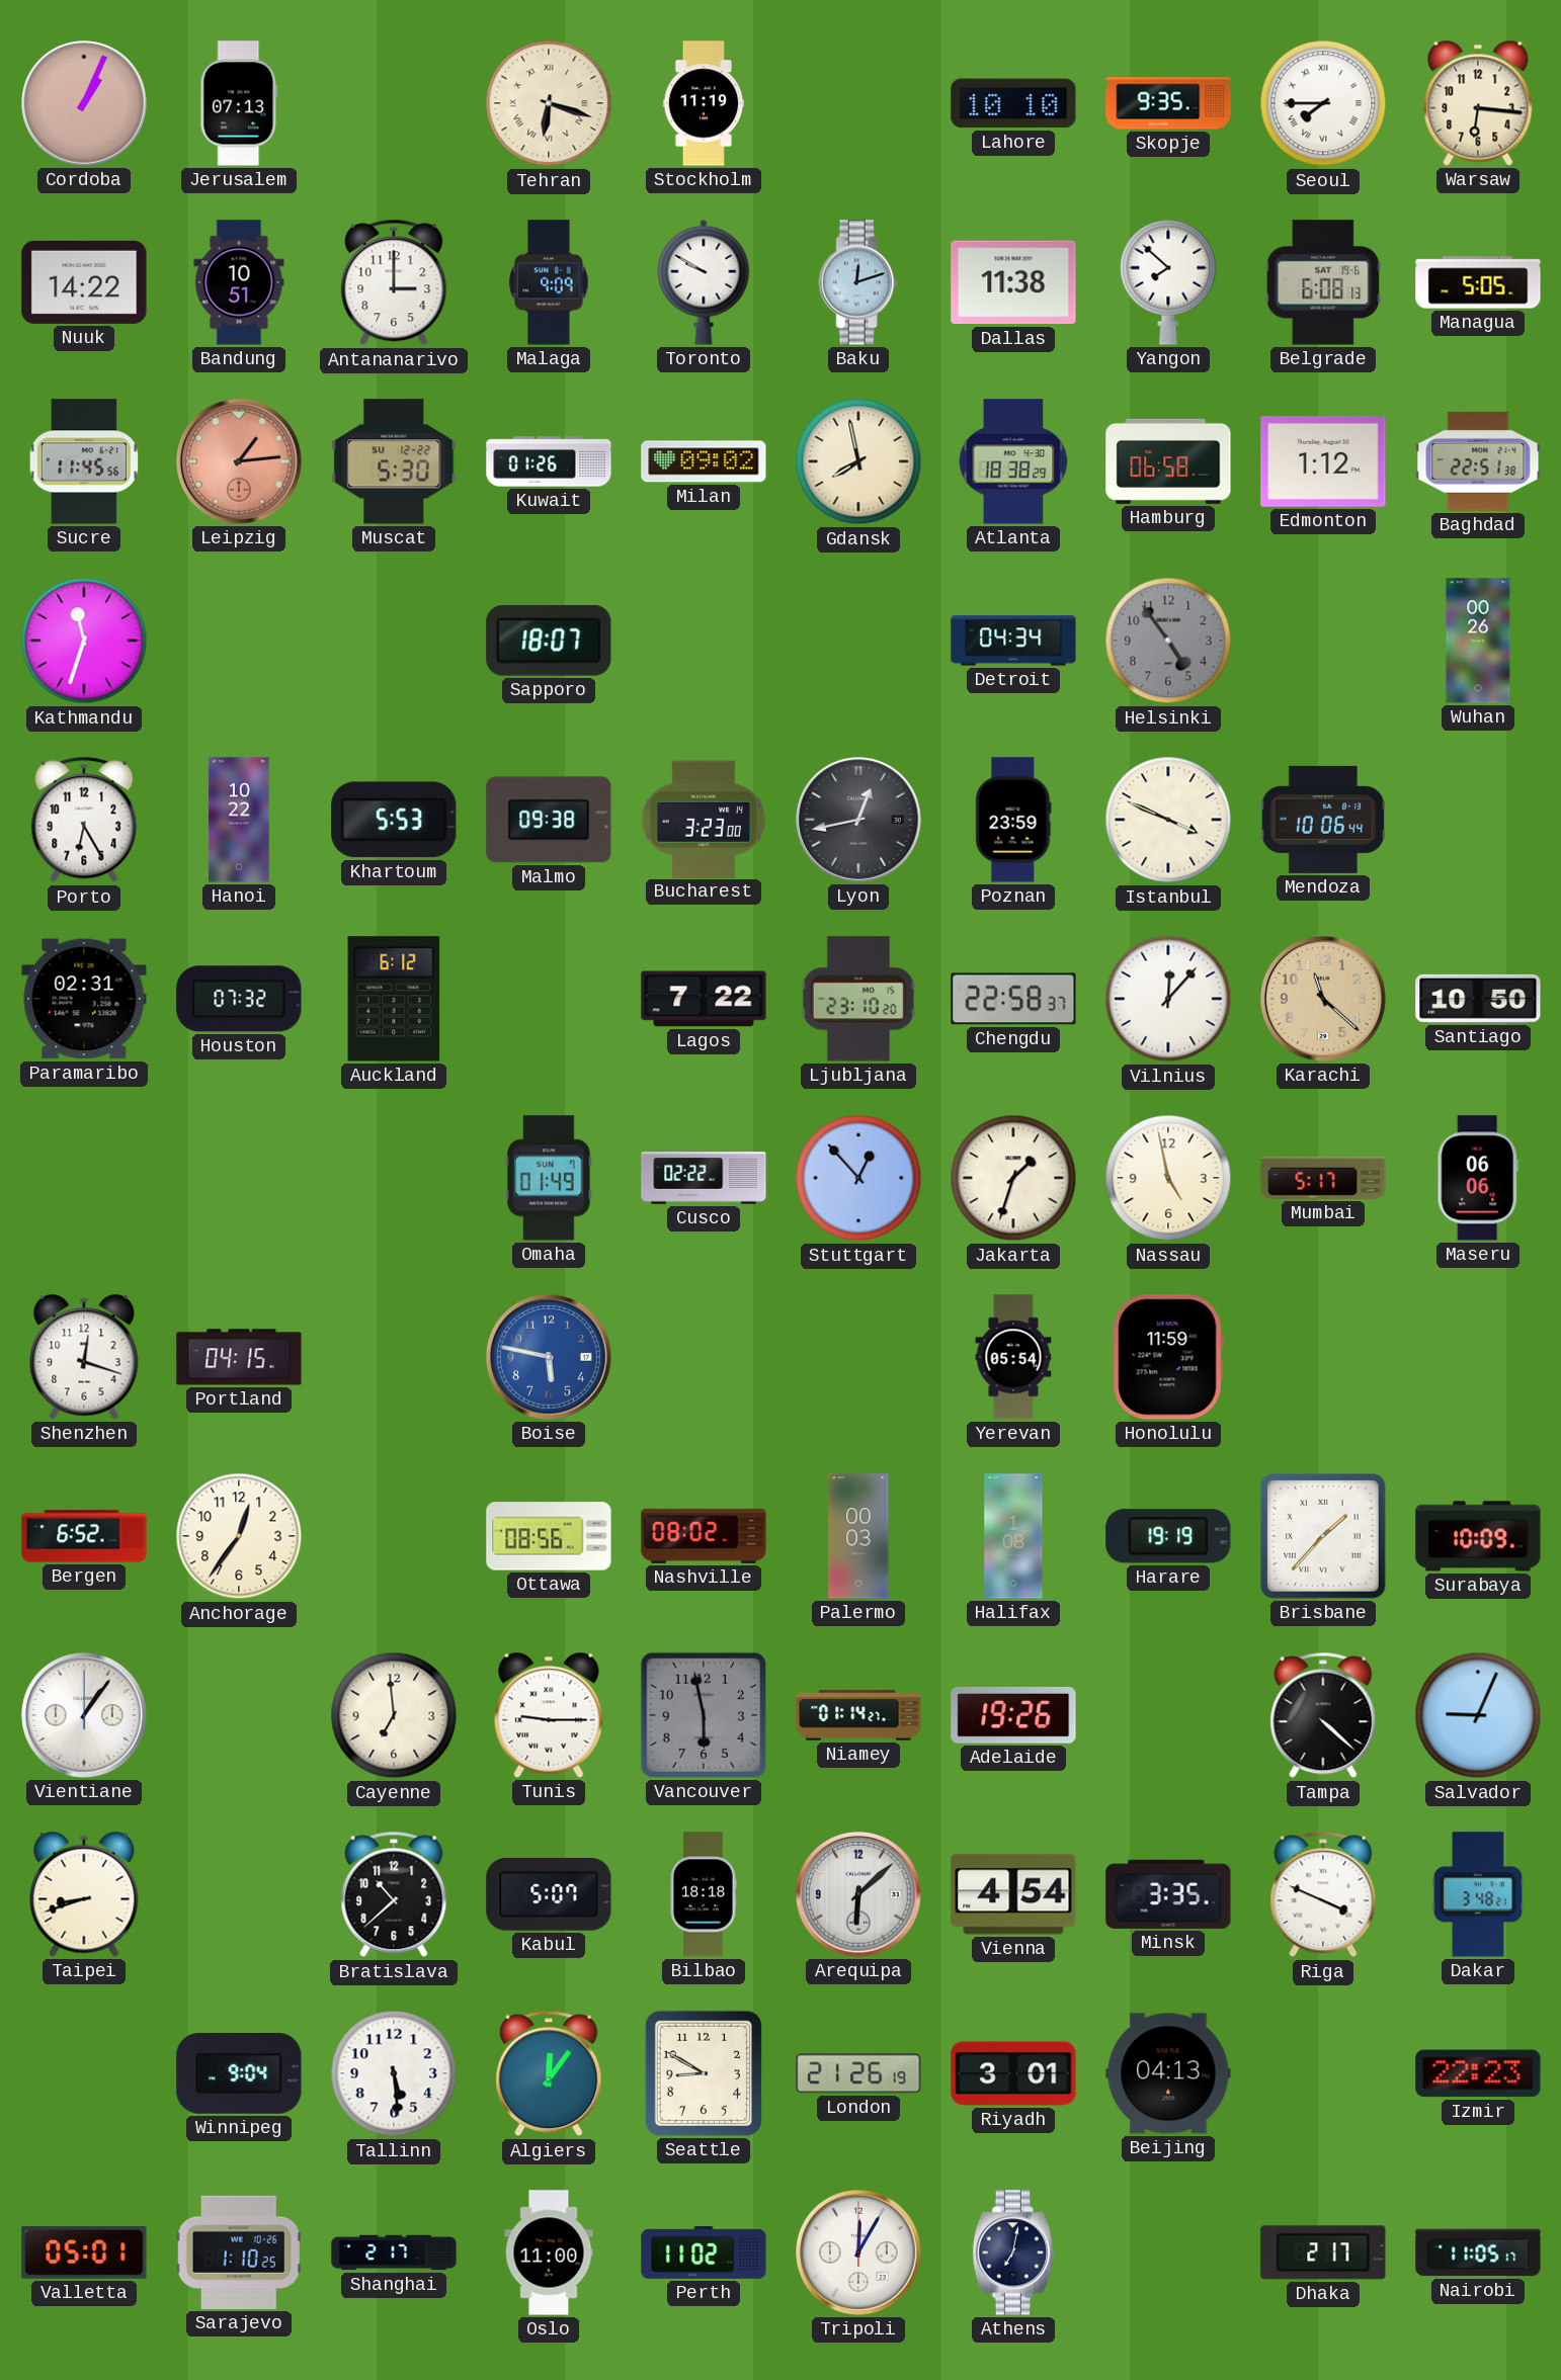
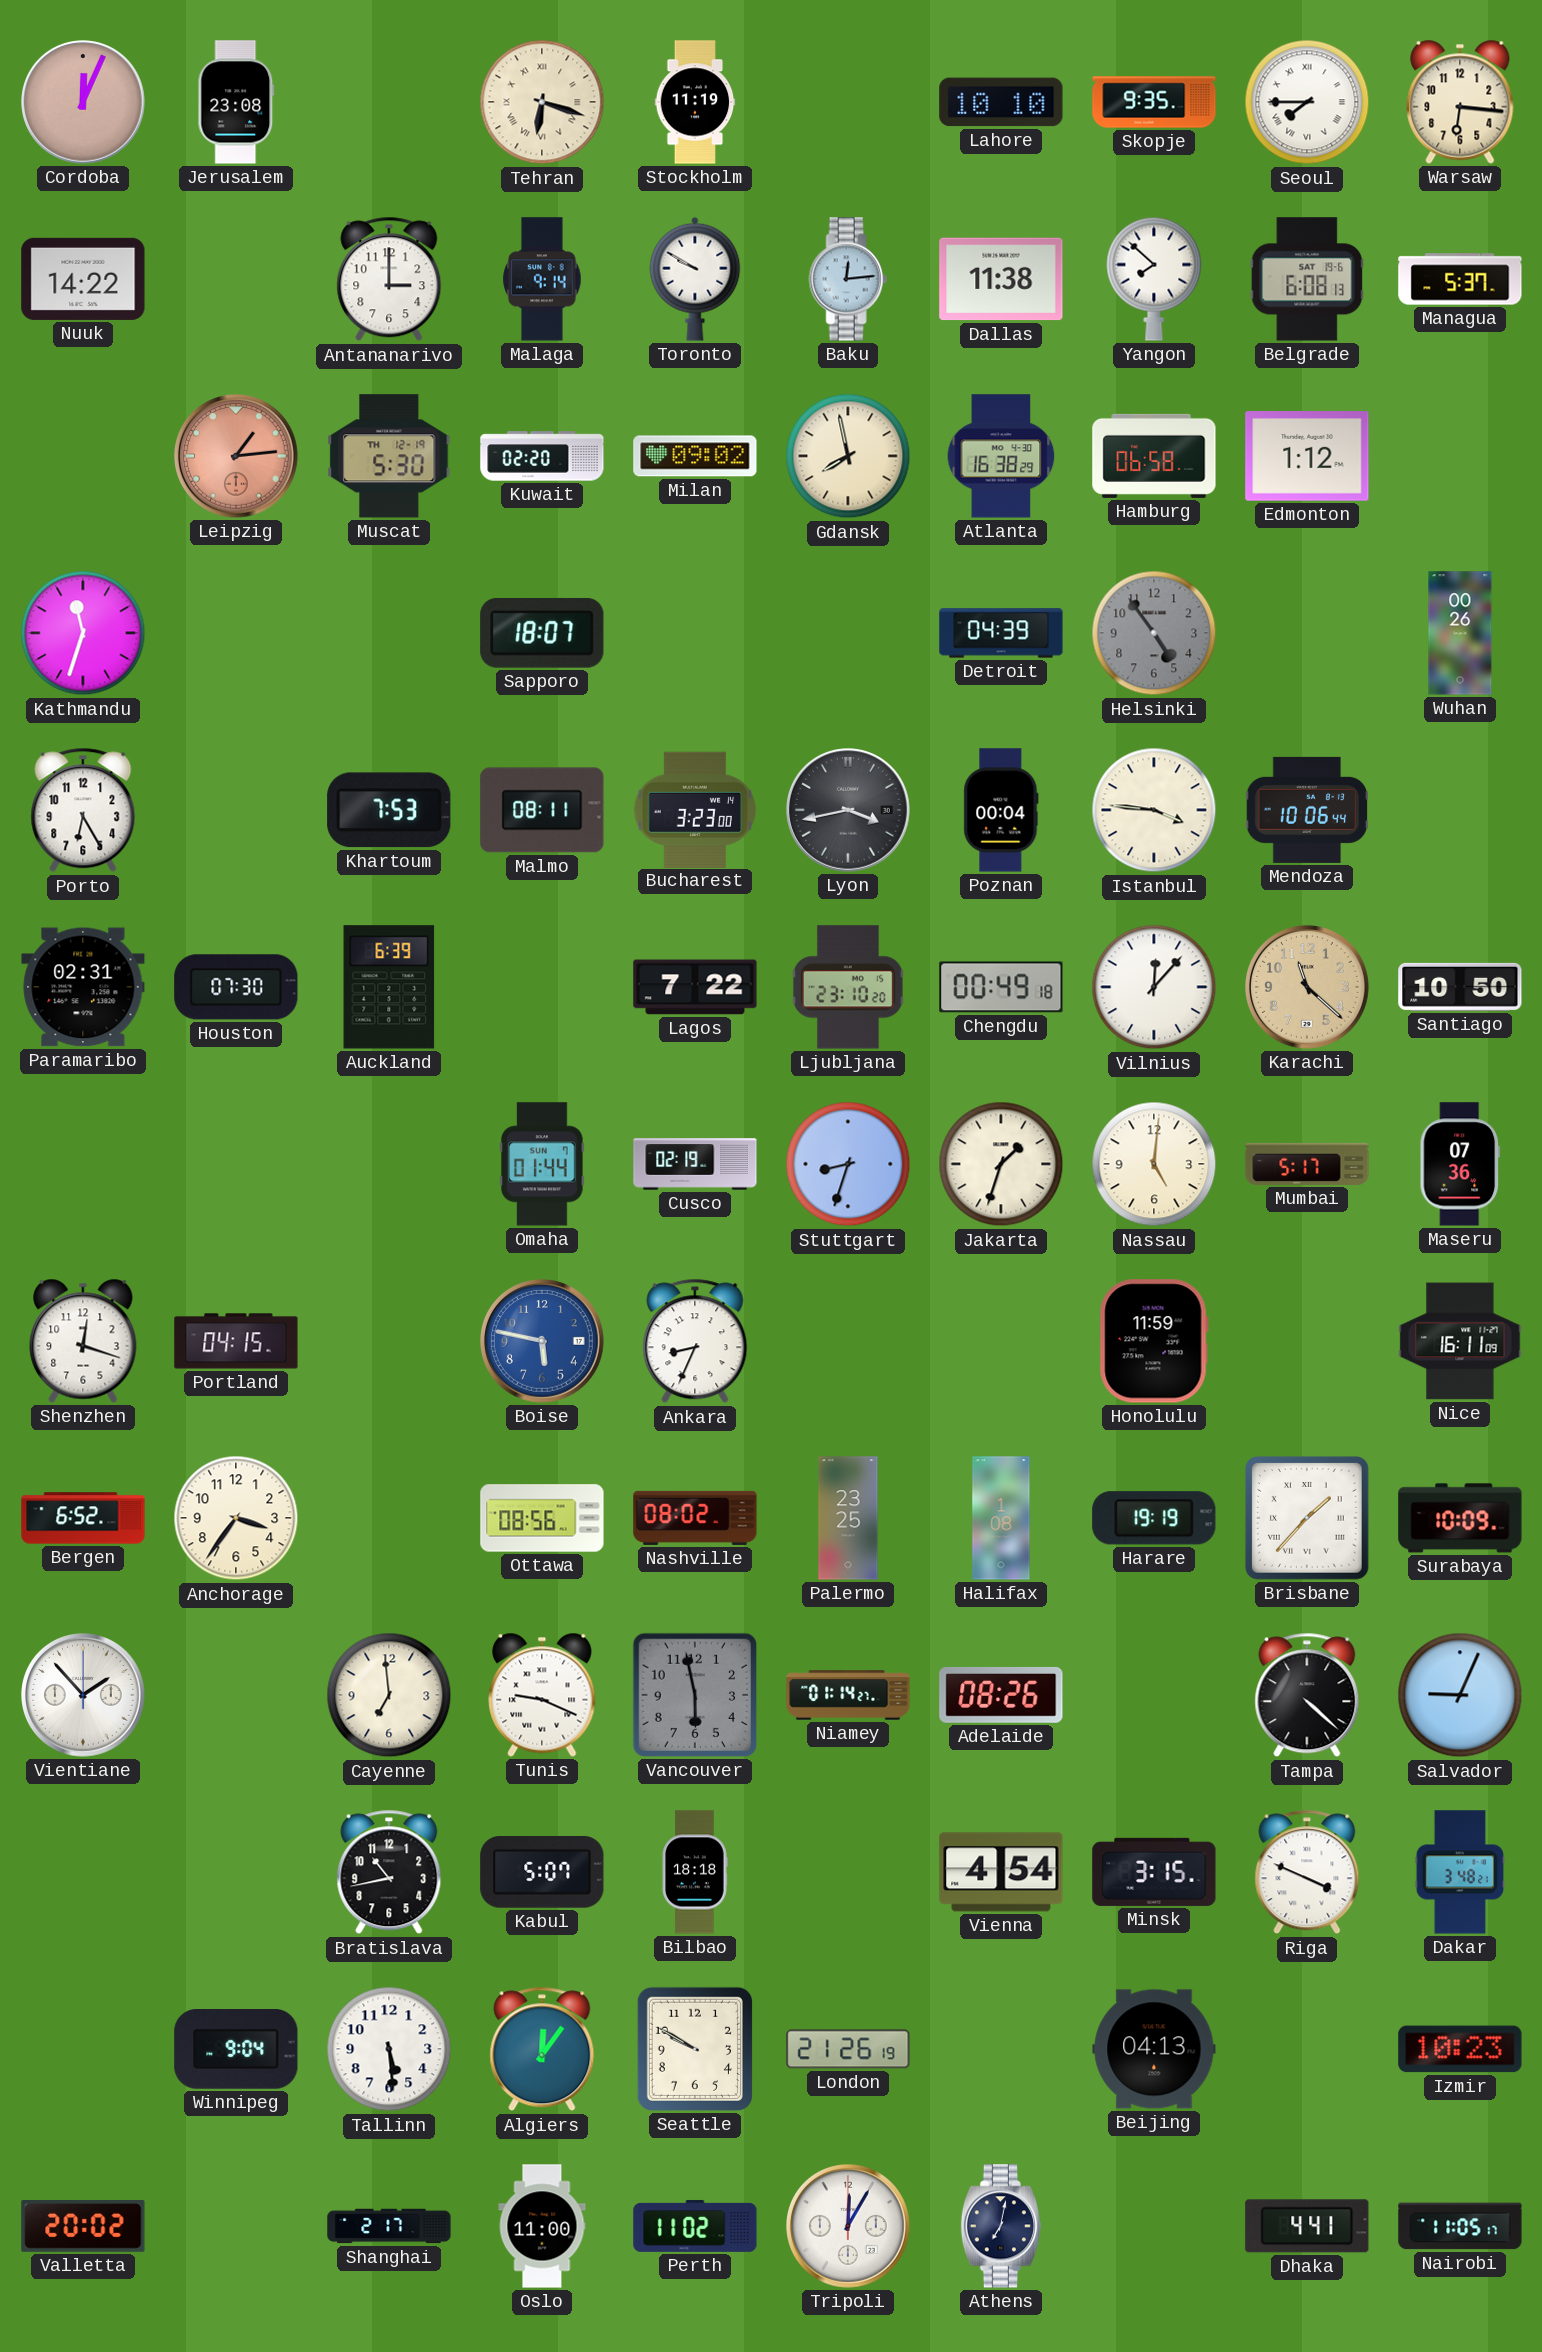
Cordoba: 1:04 -> 12:04 (84, 103)
Jerusalem: 07:13 -> 23:08 (236, 102)
Bandung: 10:51 -> none (239, 282)
Malaga: 9:09 -> 9:14 (542, 279)
Baku: 12:12 -> 12:14 (848, 279)
Managua: 5:05 -> 5:37 (1460, 279)
Sucre: 11:45 -> none (84, 461)
Muscat date: SU 12-22 -> TH 12-19 (389, 456)
Kuwait: 01:26 -> 02:20 (542, 456)
Atlanta: 18:38 -> 16:38 (1001, 456)
Baghdad: 22:51 -> none (1478, 461)
Detroit: 04:34 -> 04:39 (1001, 633)
Hanoi: 10:22 -> none (239, 820)
Khartoum: 5:53 -> 7:53 (389, 810)
Malmo: 09:38 -> 08:11 (542, 810)
Lyon: 12:43 -> 3:43 (849, 811)
Poznan: 23:59 -> 00:04 (1001, 810)
Istanbul: 3:49 -> 3:46 (1154, 810)
Houston: 07:32 -> 07:30 (236, 987)
Auckland: 6:12 -> 6:39 (389, 987)
Chengdu: 22:58 -> 00:49 (1001, 987)
Omaha: 01:49 -> 01:44 (542, 1164)
Cusco: 02:22 -> 02:19 (695, 1164)
Stuttgart: 12:53 -> 8:33 (848, 1164)
Nassau: 4:58 -> 5:01 (1154, 1164)
Maseru: 06:06 -> 07:36 (1460, 1164)
Ankara: none -> 8:34 (695, 1341)
Yerevan: 05:54 -> none (1013, 1357)
Nice: none -> 16:11 (1460, 1341)
Anchorage: 12:36 -> 3:36 (236, 1518)
Palermo: 00:03 -> 23:25 (848, 1518)
Vientiane: 1:06 -> 1:53 (84, 1696)
Tunis: 9:15 -> 9:19 (542, 1695)
Adelaide: 19:26 -> 08:26 (1001, 1695)
Taipei: 8:42 -> none (84, 1894)
Bratislava: 10:38 -> 10:43 (389, 1872)
Arequipa: 6:08 -> none (859, 1895)
Minsk: 3:35 -> 3:15 (1154, 1872)
Seattle: 8:50 -> 9:50 (695, 2049)
Riyadh: 3:01 -> none (1013, 2073)
Izmir: 22:23 -> 10:23 (1460, 2049)
Valletta: 05:01 -> 20:02 (83, 2227)
Sarajevo: 1:10 -> none (239, 2252)
Dhaka: 2:17 -> 4:41 (1307, 2226)
